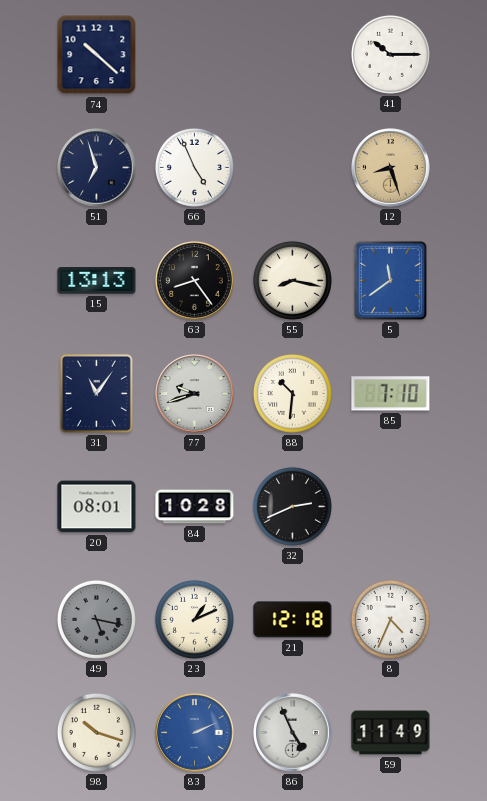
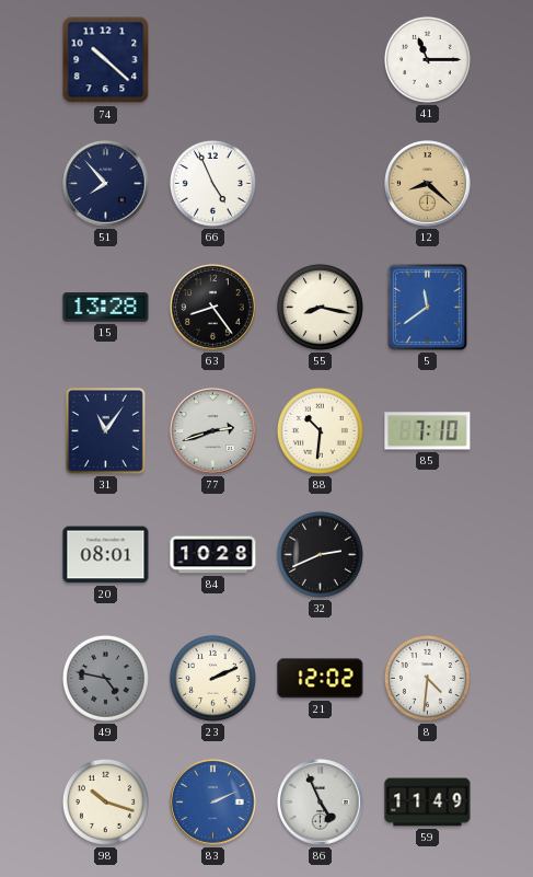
41: 10:15 -> 11:15 (427, 59)
51: 6:57 -> 7:53 (106, 184)
12: 8:27 -> 8:22 (428, 184)
15: 13:13 -> 13:28 (106, 308)
77: 9:42 -> 2:42 (213, 431)
49: 5:17 -> 4:47 (105, 678)
23: 1:11 -> 2:11 (212, 678)
21: 12:18 -> 12:02 (321, 679)
8: 4:34 -> 4:31 (427, 678)
